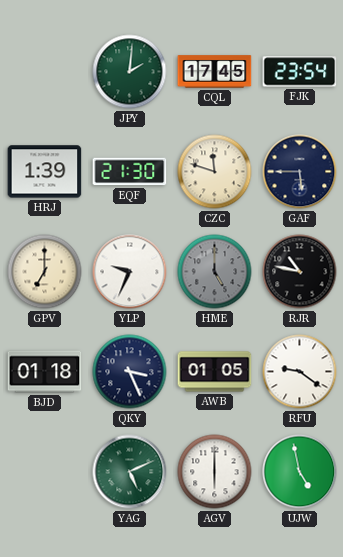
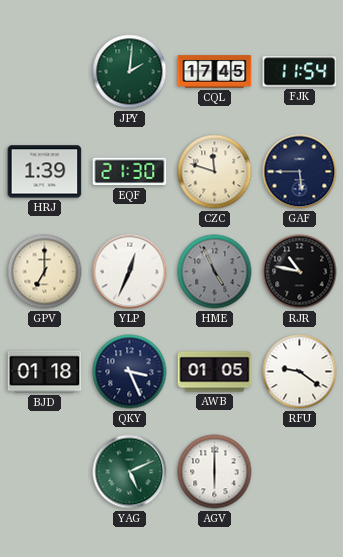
FJK: 23:54 -> 11:54 (300, 72)
YLP: 9:34 -> 12:34 (130, 272)
HME: 5:00 -> 4:56 (215, 272)
UJW: 4:58 -> none (300, 472)
